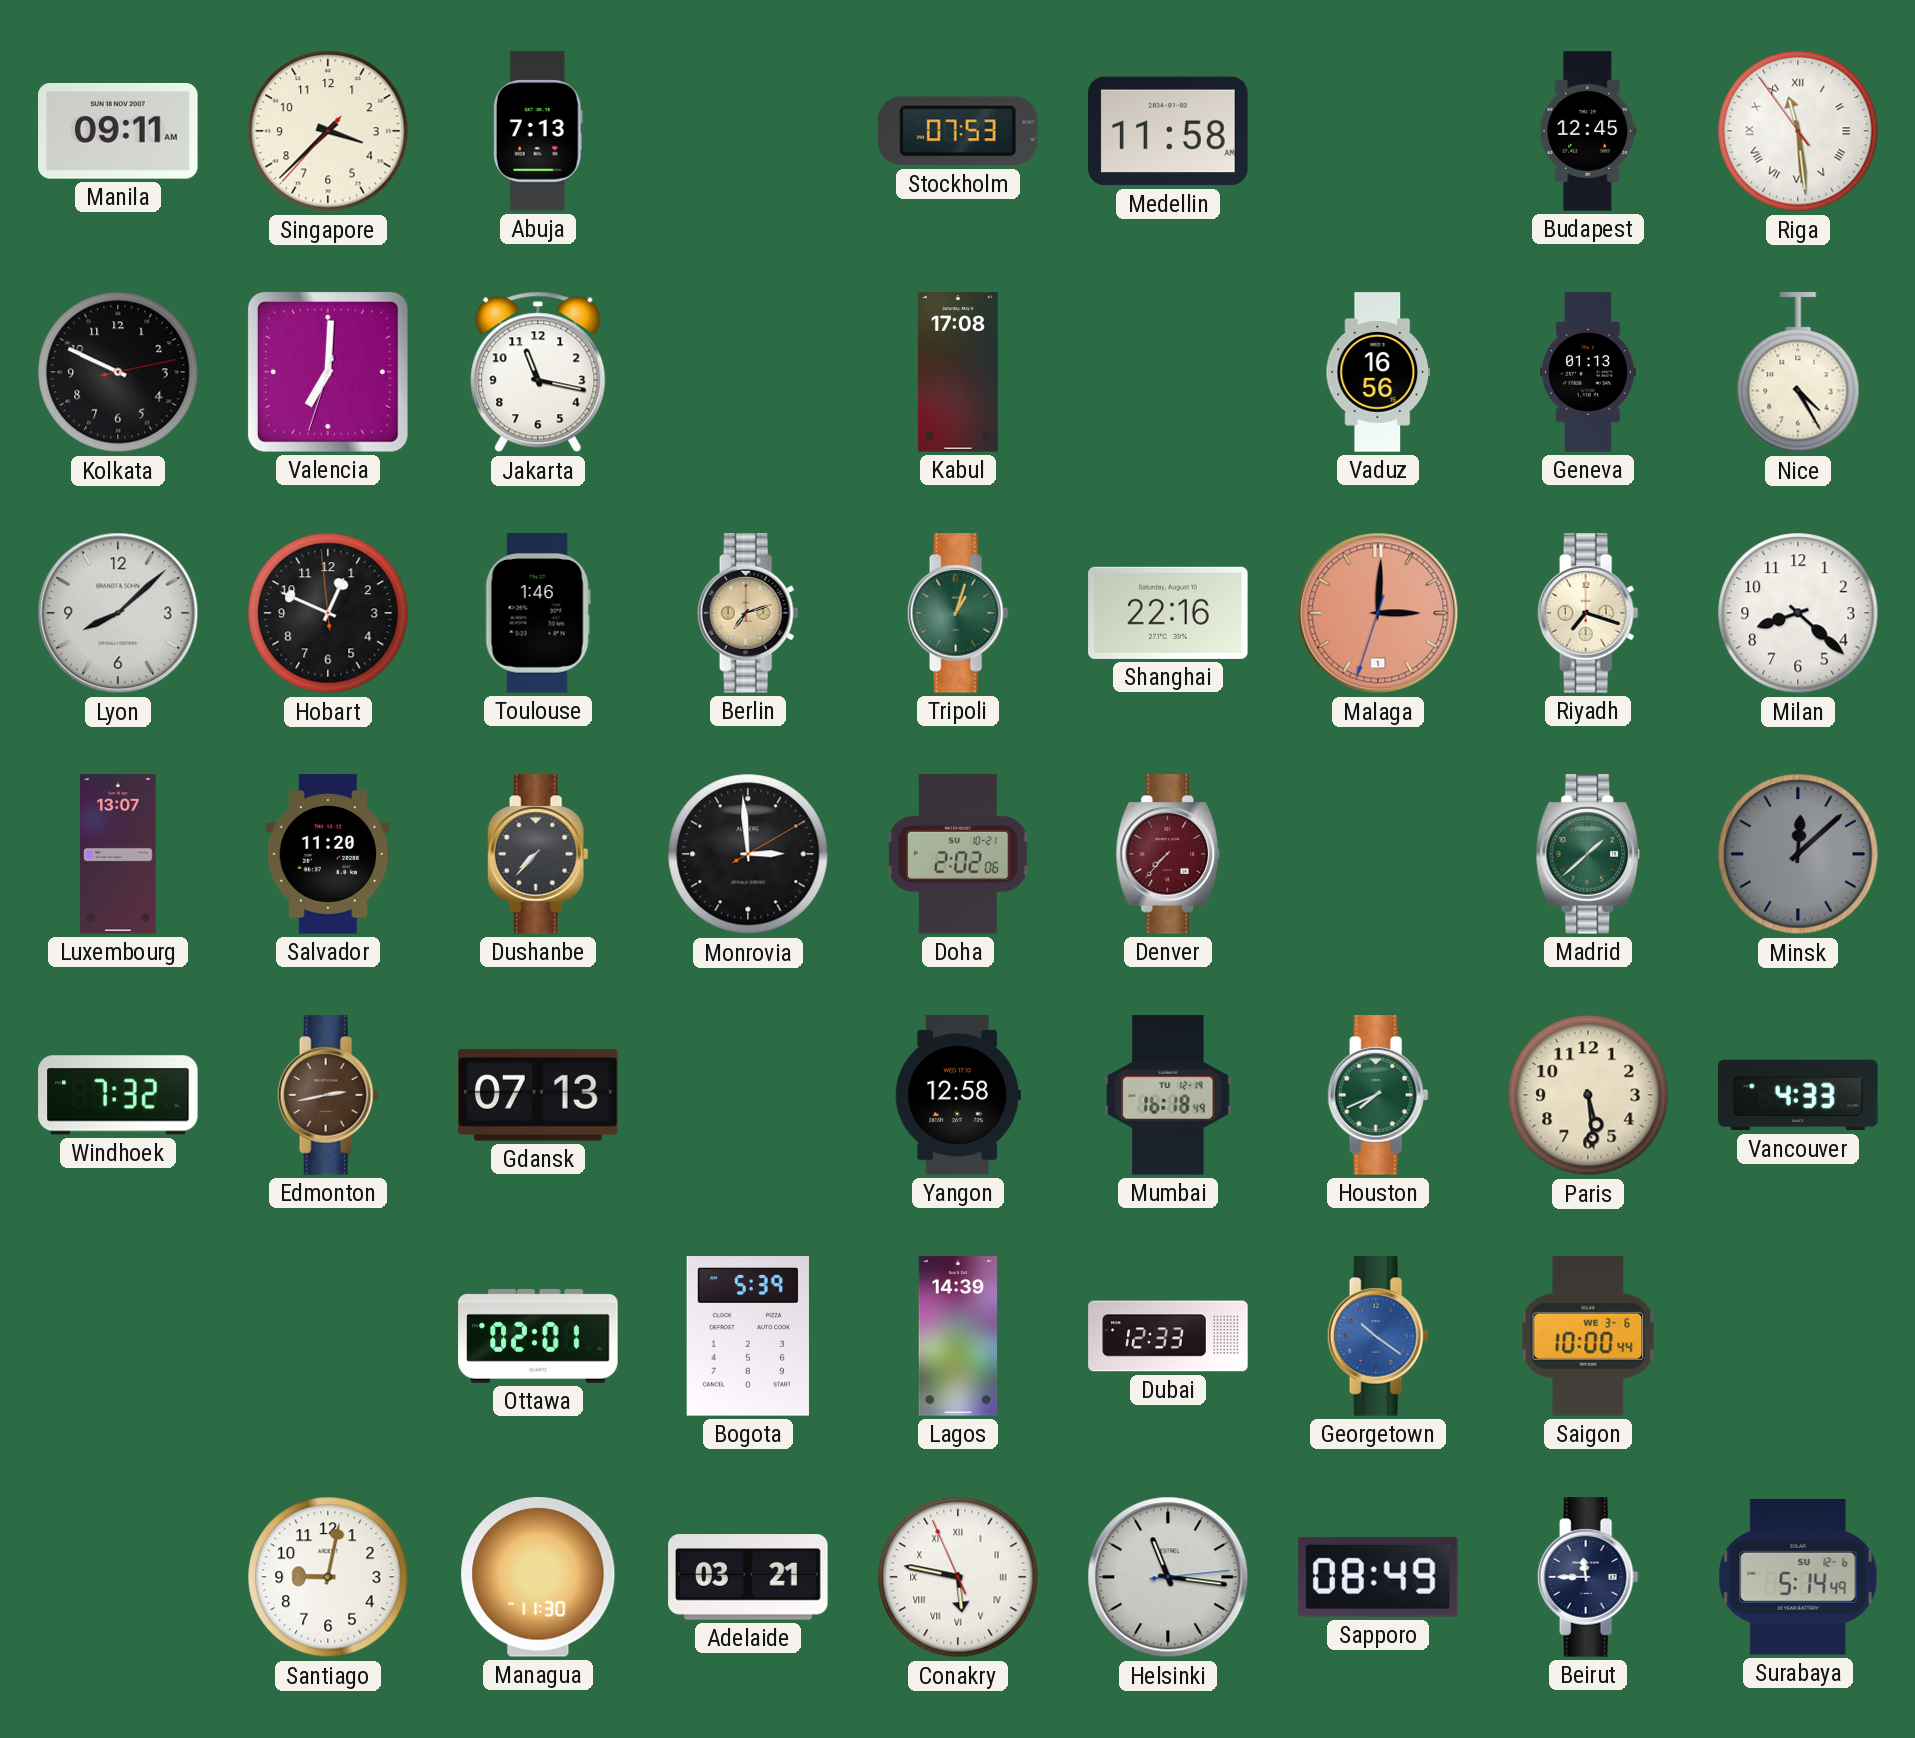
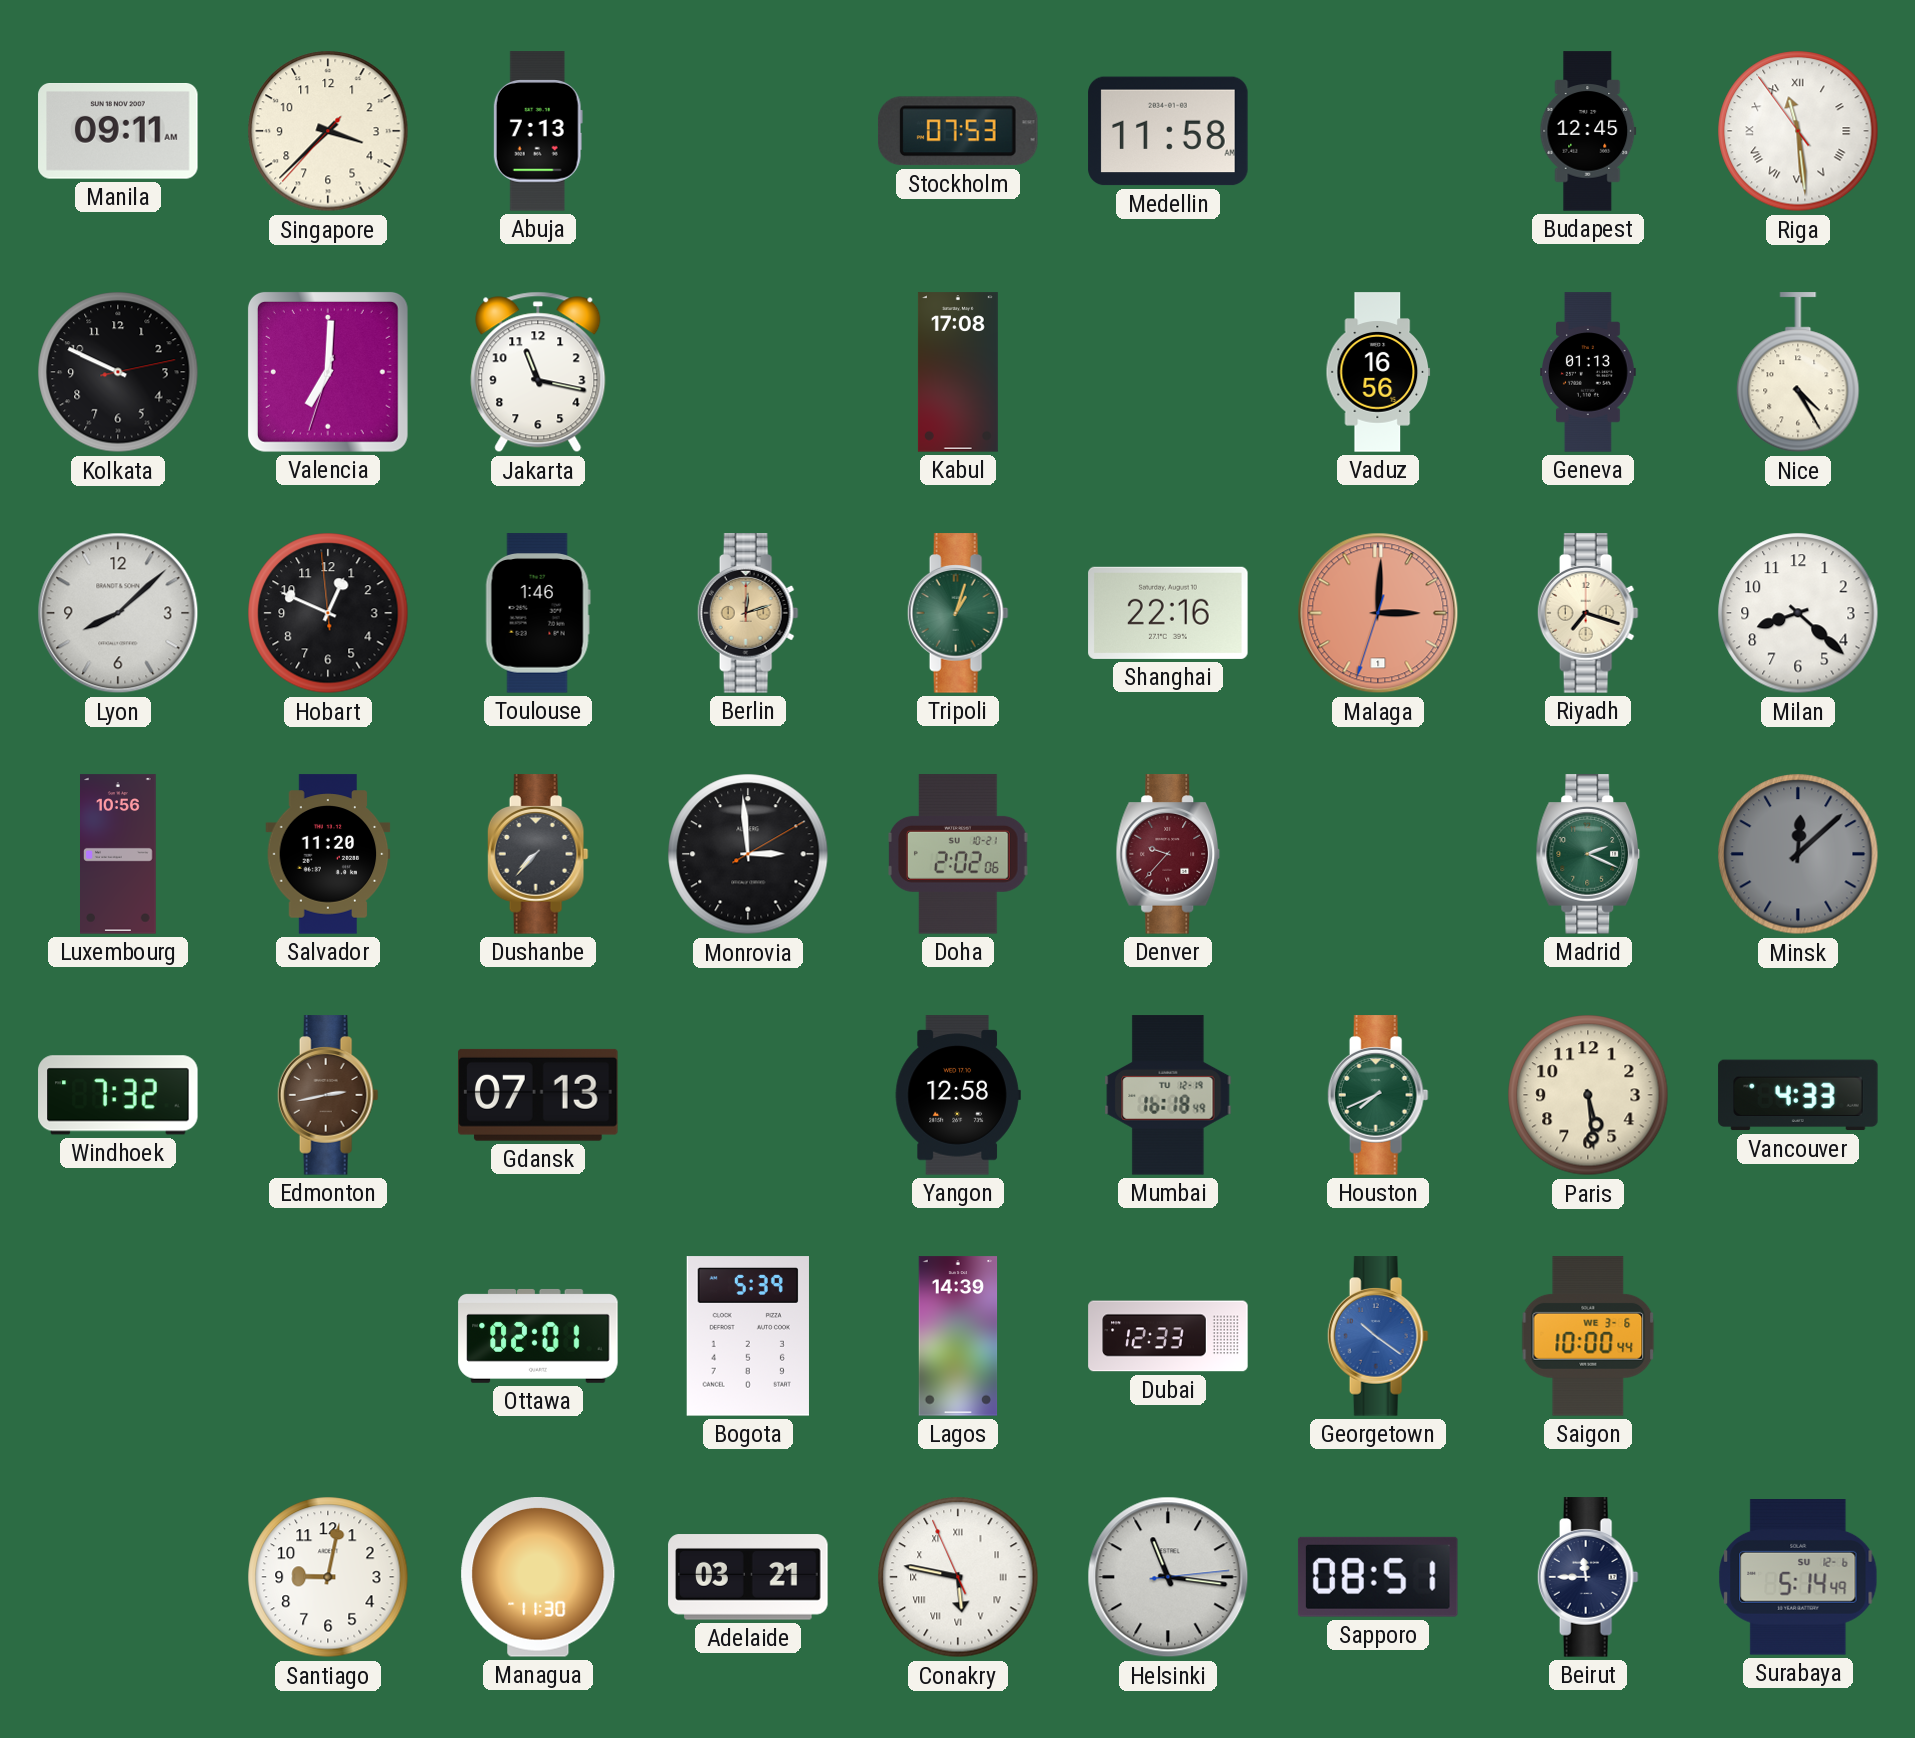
Berlin: 7:12 -> 12:12 (748, 613)
Luxembourg: 13:07 -> 10:56 (119, 854)
Denver: 7:37 -> 9:37 (1168, 854)
Madrid: 1:38 -> 2:19 (1588, 854)
Sapporo: 08:49 -> 08:51 (1378, 1577)
